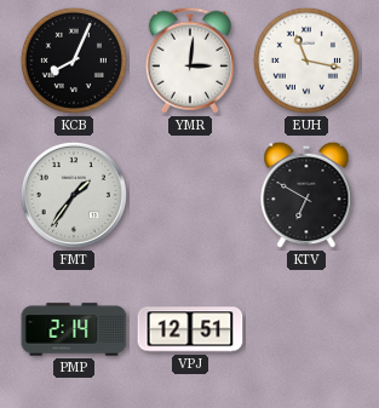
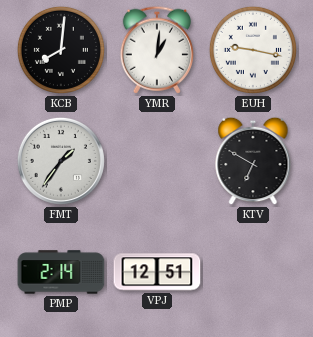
KCB: 8:04 -> 8:01 (61, 50)
YMR: 3:01 -> 1:01 (156, 50)
EUH: 11:17 -> 9:17 (253, 50)
